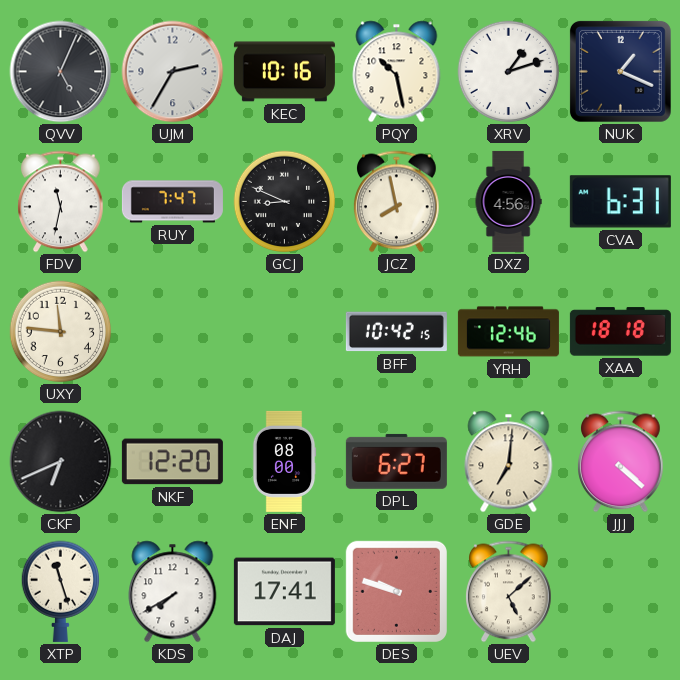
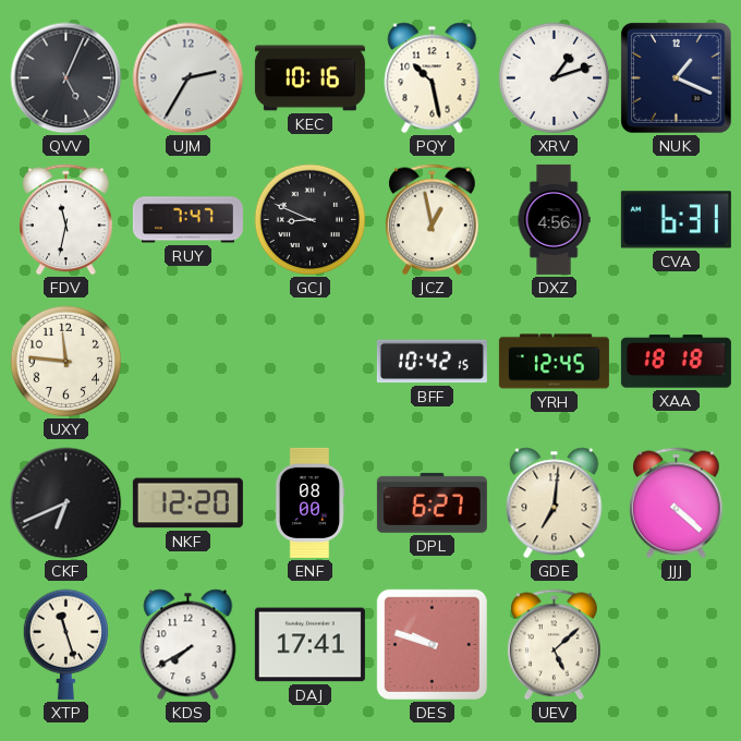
JCZ: 7:58 -> 12:58 (433, 220)
YRH: 12:46 -> 12:45 (554, 362)
